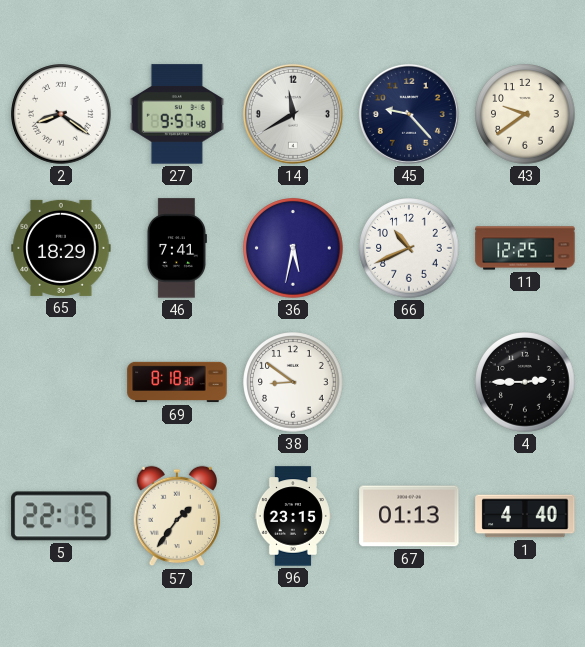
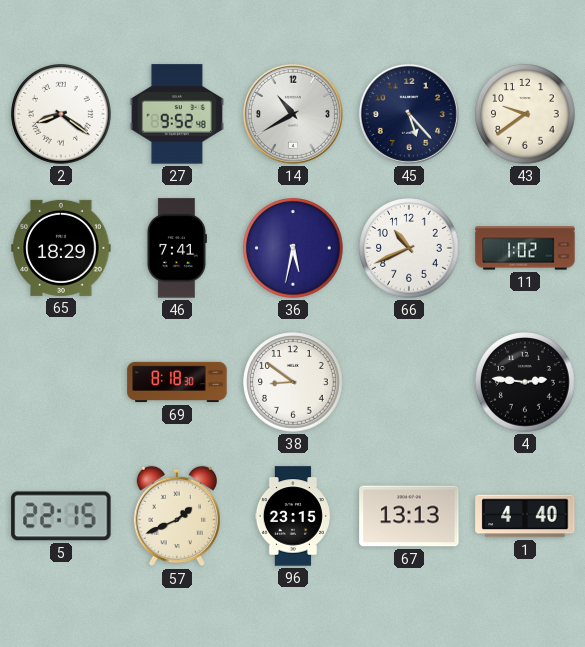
27: 9:57 -> 9:52 (177, 114)
14: 11:40 -> 10:40 (293, 114)
45: 9:23 -> 5:23 (409, 114)
11: 12:25 -> 1:02 (525, 248)
4: 2:45 -> 2:46 (525, 382)
57: 1:36 -> 1:41 (177, 516)
67: 01:13 -> 13:13 (409, 516)
